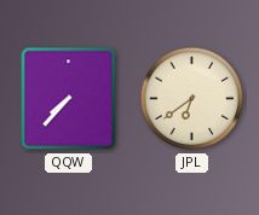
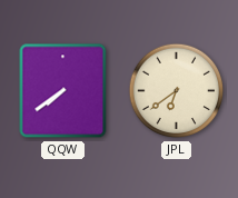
QQW: 7:37 -> 7:39 (63, 91)
